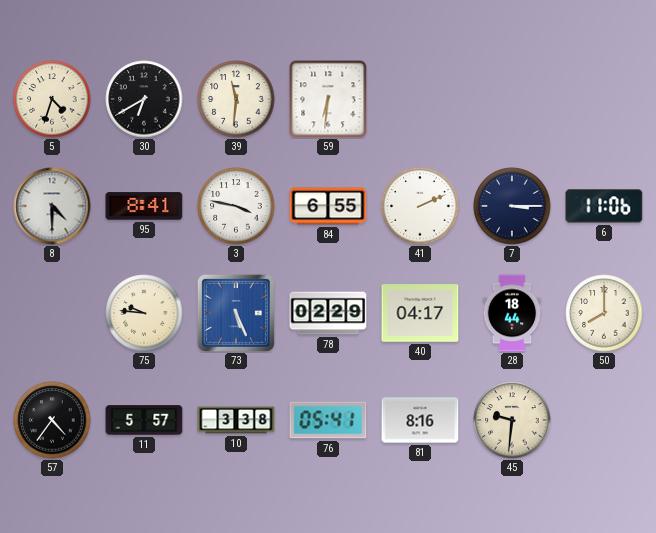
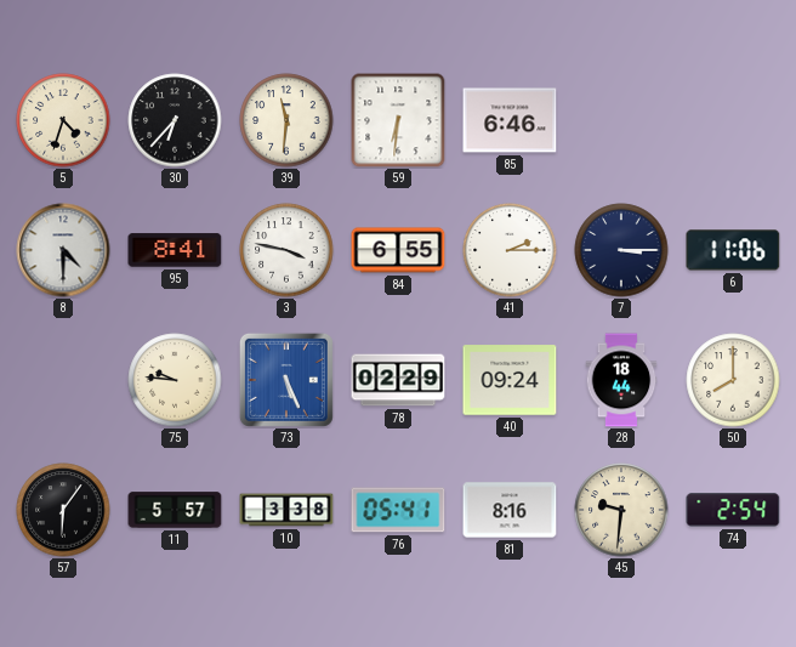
30: 6:40 -> 6:37 (175, 120)
85: none -> 6:46 (510, 120)
41: 2:11 -> 2:15 (510, 250)
40: 04:17 -> 09:24 (510, 380)
57: 4:36 -> 6:06 (63, 510)
74: none -> 2:54 (733, 510)
